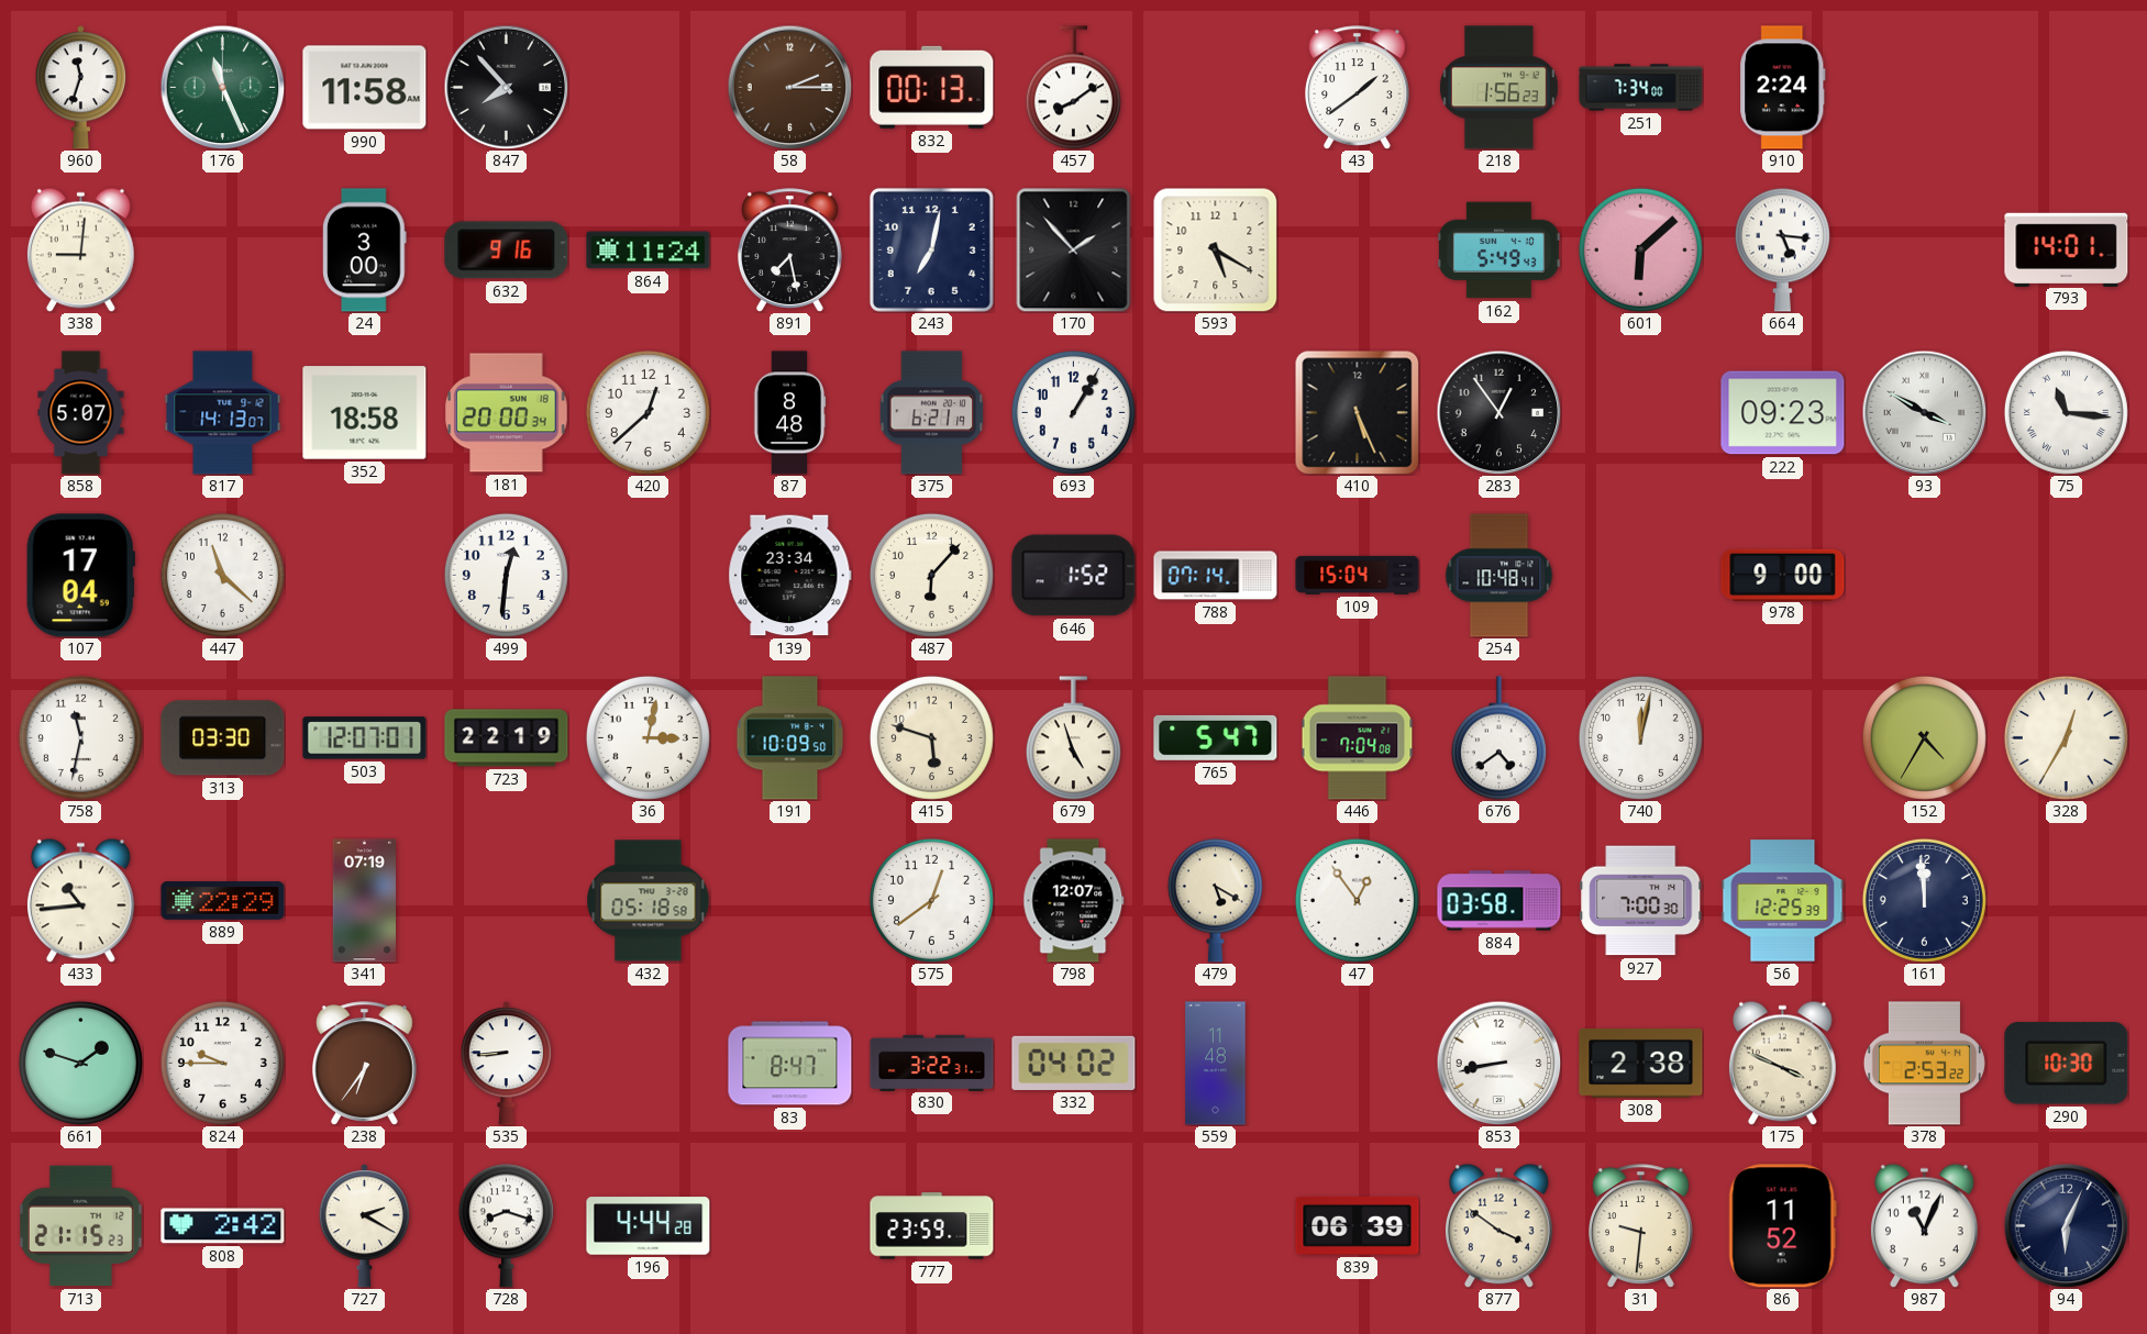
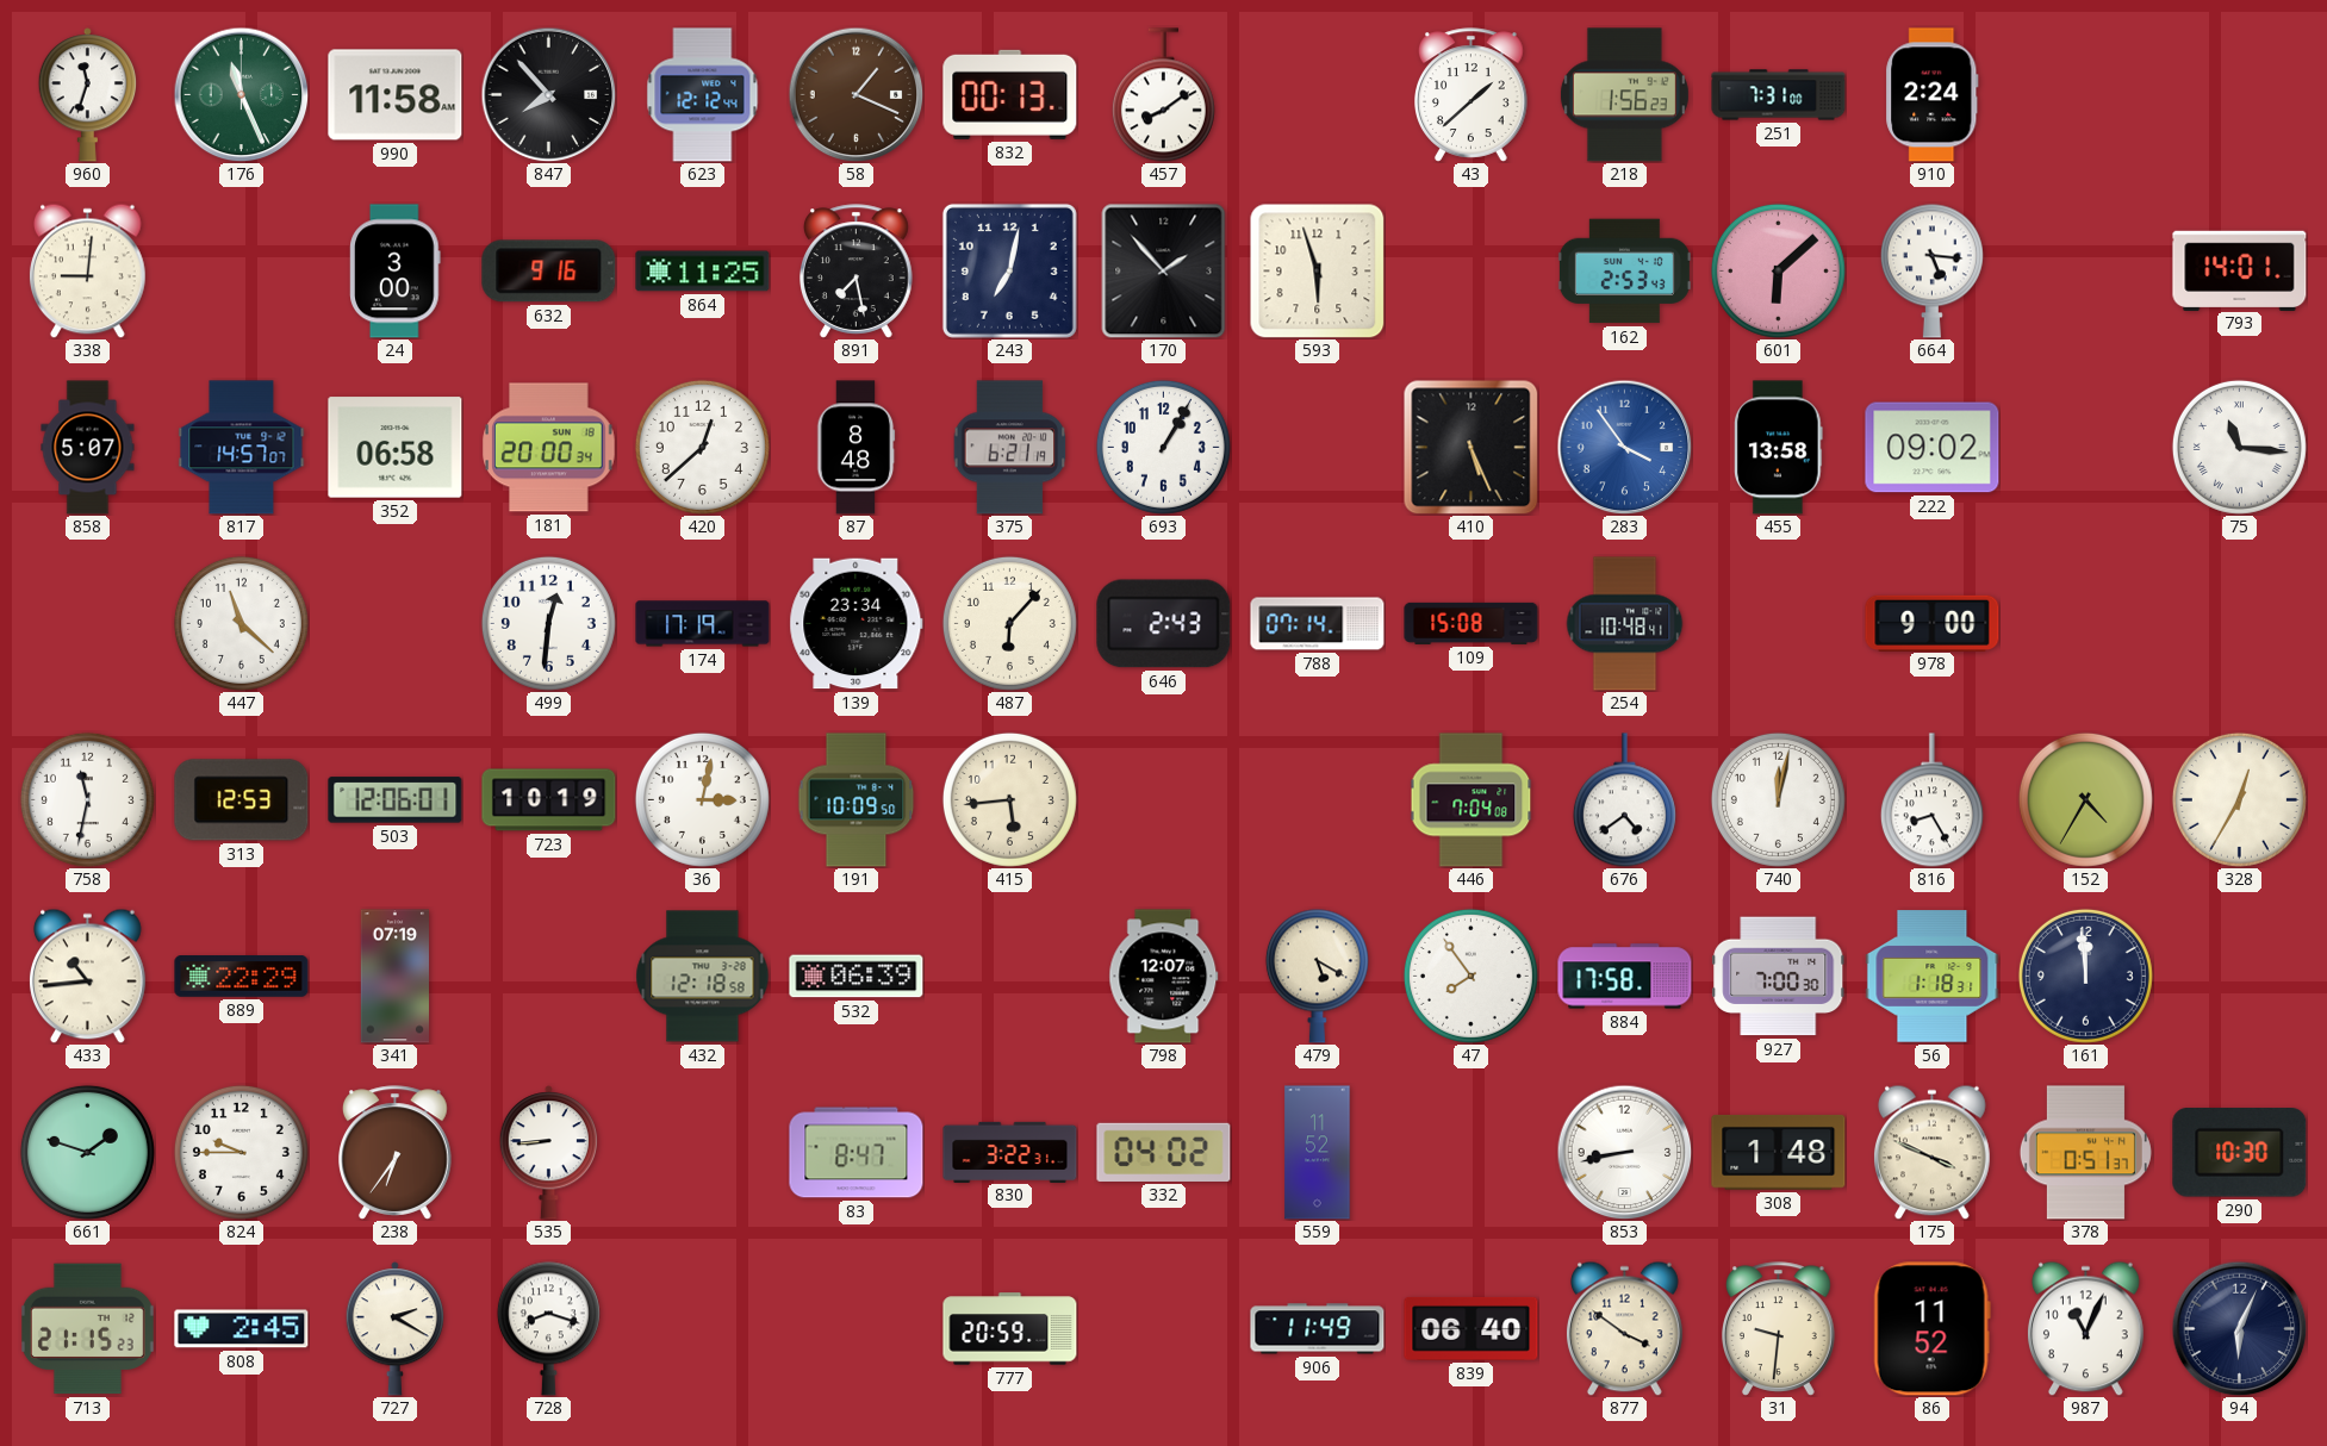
623: none -> 12:12 (703, 95)
58: 2:15 -> 1:19 (855, 94)
43: 1:39 -> 1:38 (1472, 95)
251: 7:34 -> 7:31 (1779, 95)
864: 11:24 -> 11:25 (703, 272)
593: 5:20 -> 5:57 (1317, 270)
162: 5:49 -> 2:53 (1624, 272)
817: 14:13 -> 14:57 (242, 448)
352: 18:58 -> 06:58 (396, 448)
283: 12:54 -> 3:54 (1624, 447)
283 dial: black -> blue (1624, 447)
455: none -> 13:58 (1779, 448)
222: 09:23 -> 09:02 (1933, 448)
93: 3:50 -> none (1924, 412)
107: 17:04 -> none (80, 576)
174: none -> 17:19 (703, 624)
646: 1:52 -> 2:43 (1164, 624)
109: 15:04 -> 15:08 (1472, 623)
313: 03:30 -> 12:53 (242, 800)
503: 12:07 -> 12:06 (396, 800)
723: 22:19 -> 10:19 (549, 800)
415: 5:48 -> 5:44 (1009, 799)
679: 4:57 -> none (1073, 738)
765: 5:47 -> none (1216, 737)
816: none -> 8:25 (1931, 800)
432: 05:18 -> 12:18 (703, 977)
532: none -> 06:39 (857, 977)
575: 12:39 -> none (931, 900)
47: 12:54 -> 7:54 (1470, 976)
884: 03:58 -> 17:58 (1625, 977)
56: 12:25 -> 1:18 (1933, 977)
559: 11:48 -> 11:52 (1318, 1153)
308: 2:38 -> 1:48 (1779, 1152)
378: 2:53 -> 0:51 (2085, 1153)
808: 2:42 -> 2:45 (242, 1329)
196: 4:44 -> none (649, 1226)
777: 23:59 -> 20:59 (1010, 1329)
906: none -> 11:49 (1318, 1329)
839: 06:39 -> 06:40 (1472, 1329)
